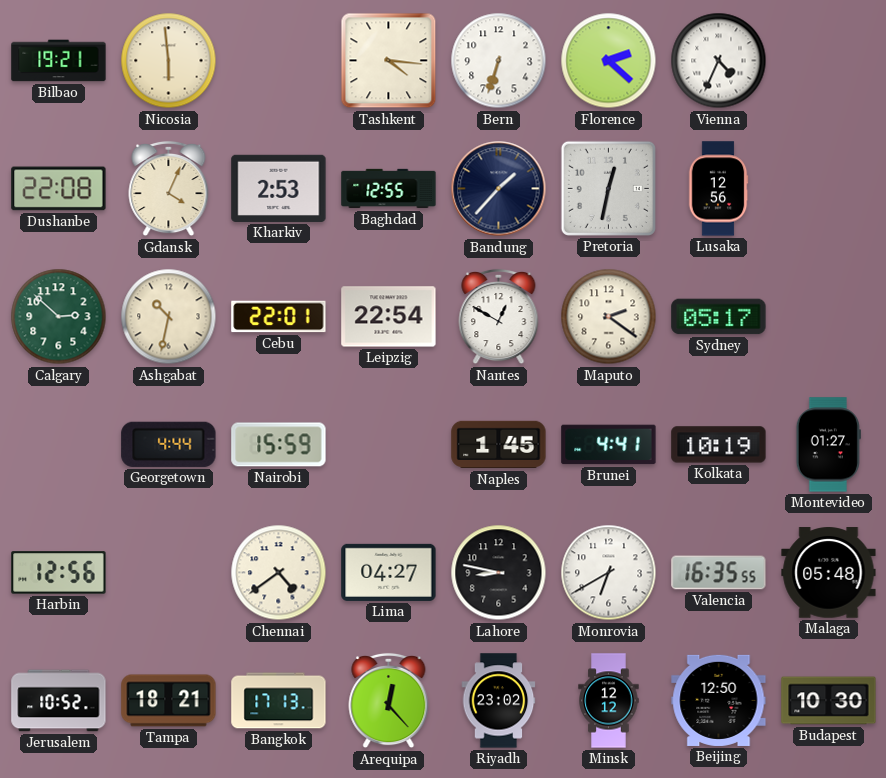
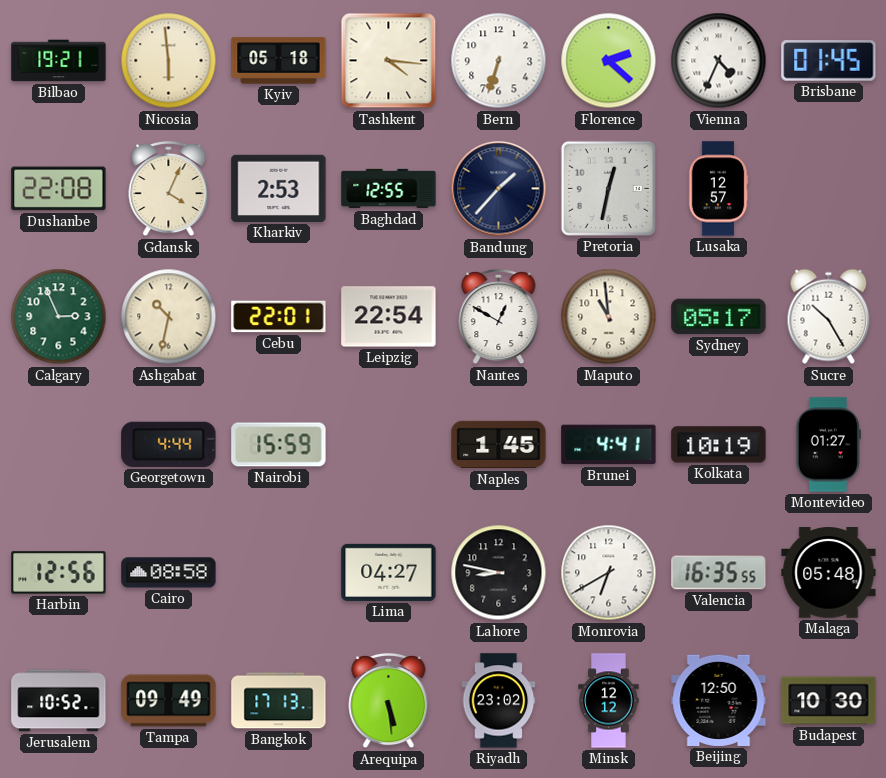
Kyiv: none -> 05:18 (279, 61)
Brisbane: none -> 01:45 (829, 61)
Lusaka: 12:56 -> 12:57 (718, 189)
Calgary: 2:52 -> 2:56 (59, 317)
Maputo: 2:21 -> 10:59 (609, 317)
Sucre: none -> 10:25 (829, 317)
Cairo: none -> 08:58 (169, 573)
Chennai: 4:39 -> none (279, 573)
Tampa: 18:21 -> 09:49 (169, 701)
Arequipa: 12:23 -> 5:29 (389, 701)
